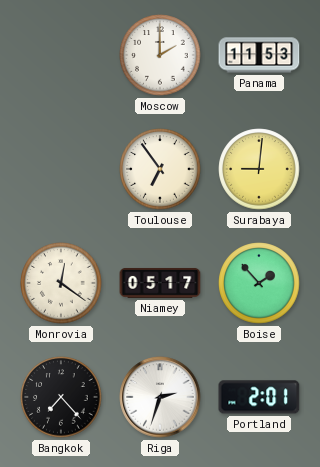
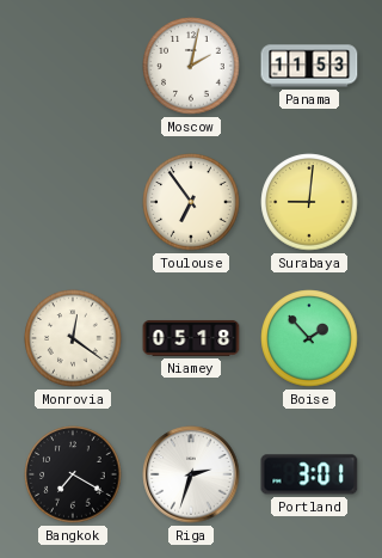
Moscow: 2:00 -> 2:02 (191, 66)
Niamey: 05:17 -> 05:18 (191, 338)
Bangkok: 7:23 -> 7:20 (73, 474)
Portland: 2:01 -> 3:01 (309, 474)
